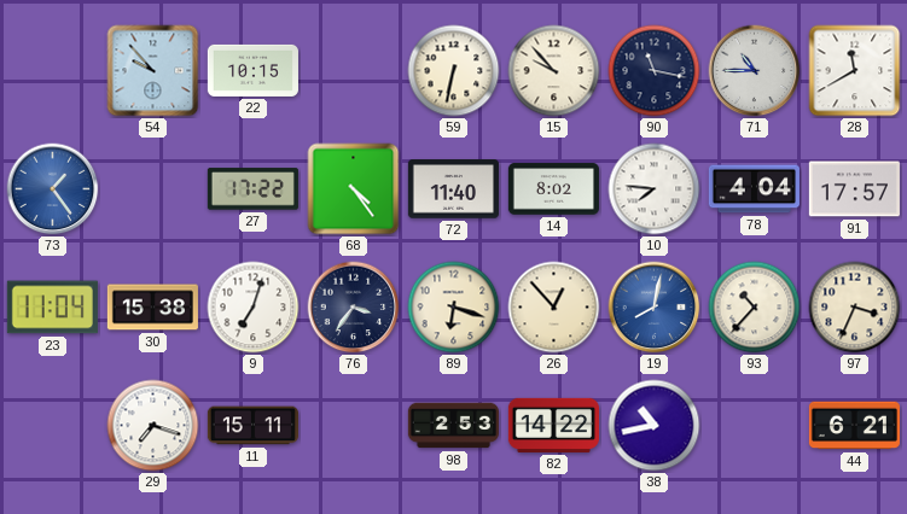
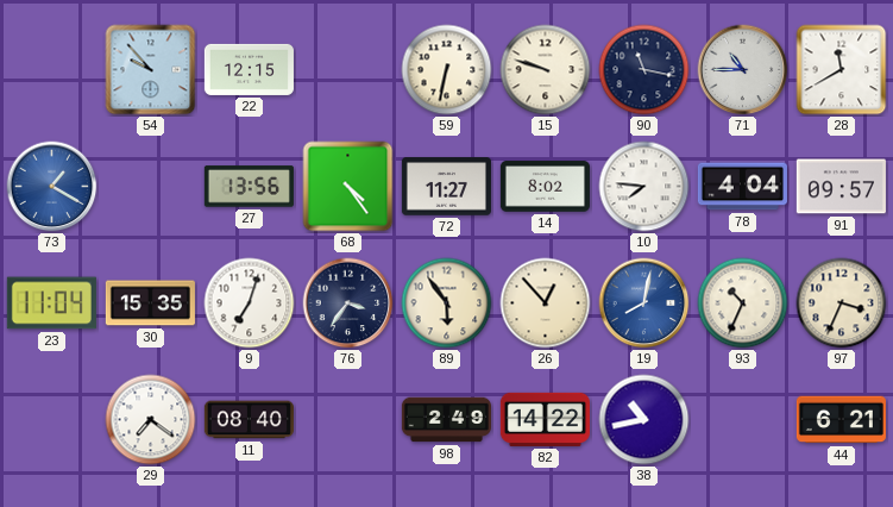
22: 10:15 -> 12:15 (249, 69)
15: 9:53 -> 9:48 (546, 70)
73: 1:24 -> 1:20 (52, 187)
27: 17:22 -> 13:56 (249, 187)
72: 11:40 -> 11:27 (446, 187)
91: 17:57 -> 09:57 (841, 187)
30: 15:38 -> 15:35 (150, 303)
89: 6:18 -> 5:54 (447, 303)
93: 10:37 -> 10:34 (743, 303)
29: 7:18 -> 7:21 (151, 420)
11: 15:11 -> 08:40 (249, 420)
98: 2:53 -> 2:49 (446, 420)
